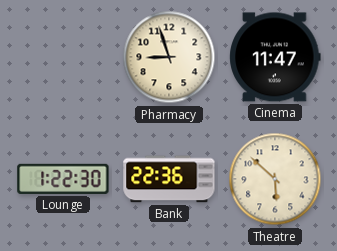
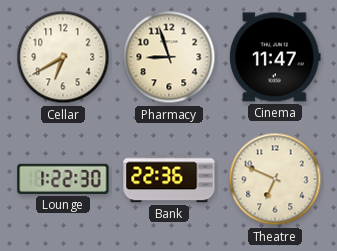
Cellar: none -> 6:40 (63, 57)
Theatre: 5:52 -> 6:49 (275, 179)
